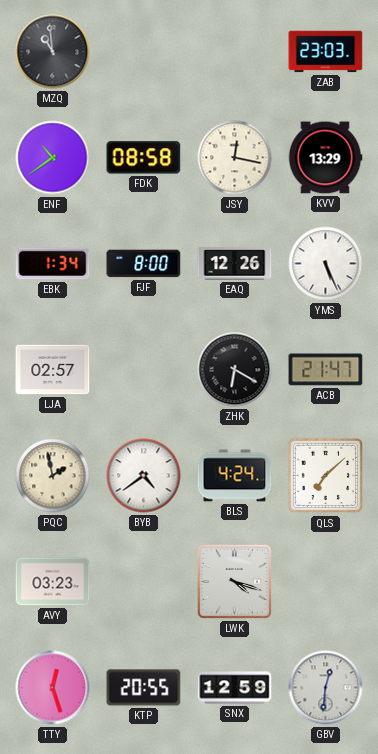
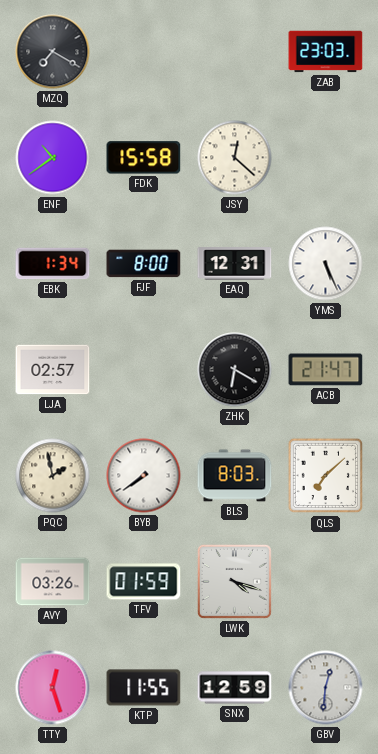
MZQ: 10:59 -> 7:20 (53, 52)
FDK: 08:58 -> 15:58 (144, 158)
JSY: 12:17 -> 12:22 (235, 158)
KVV: 13:29 -> none (325, 158)
EAQ: 12:26 -> 12:31 (235, 264)
BYB: 4:39 -> 7:39 (144, 476)
BLS: 4:24 -> 8:03 (235, 476)
AVY: 03:23 -> 03:26 (53, 582)
TFV: none -> 01:59 (144, 582)
KTP: 20:55 -> 11:55 (144, 688)
